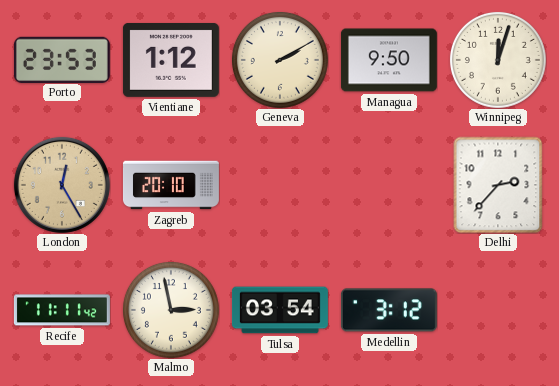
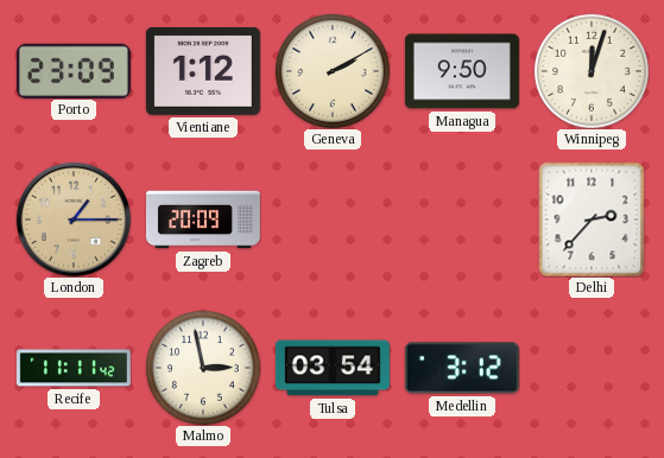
Porto: 23:53 -> 23:09 (74, 70)
London: 12:25 -> 1:15 (74, 220)
Zagreb: 20:10 -> 20:09 (203, 220)
